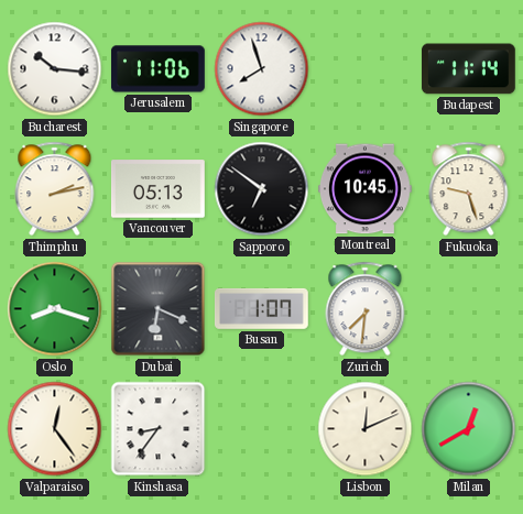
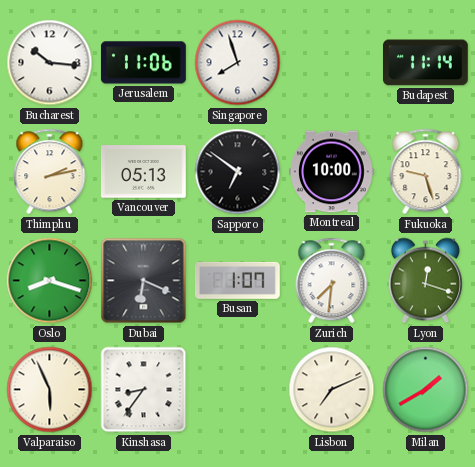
Montreal: 10:45 -> 10:00 (331, 172)
Lyon: none -> 12:18 (425, 281)
Valparaiso: 12:24 -> 5:56 (50, 390)
Lisbon: 12:11 -> 7:11 (332, 390)
Milan: 12:40 -> 1:40 (426, 390)
